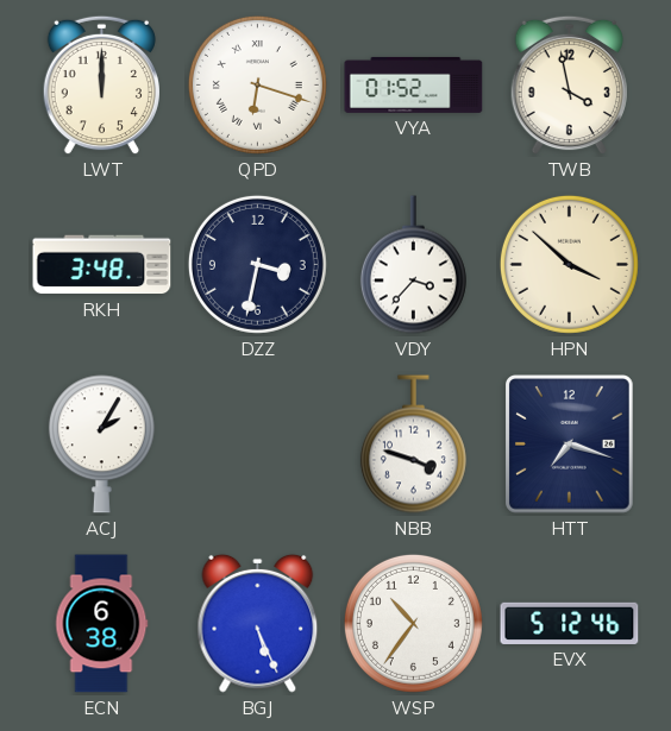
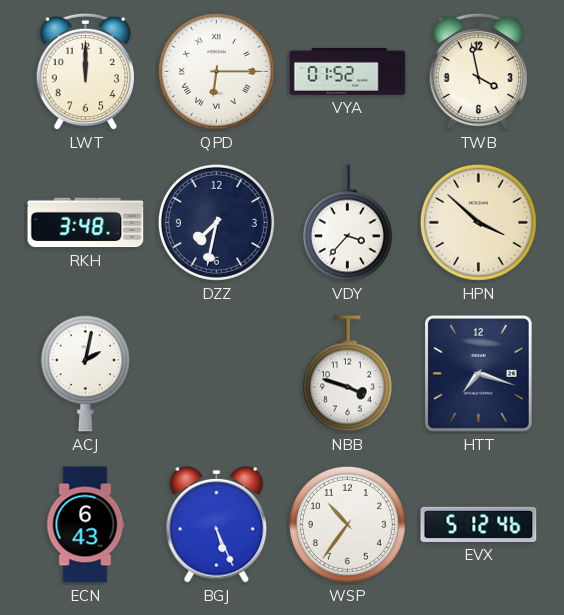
QPD: 6:18 -> 6:15 (216, 71)
DZZ: 3:32 -> 7:32 (216, 222)
ACJ: 2:05 -> 2:02 (85, 374)
ECN: 6:38 -> 6:43 (86, 525)
